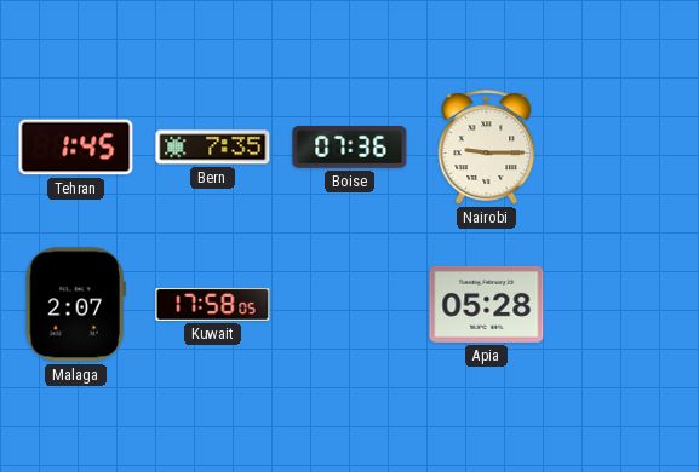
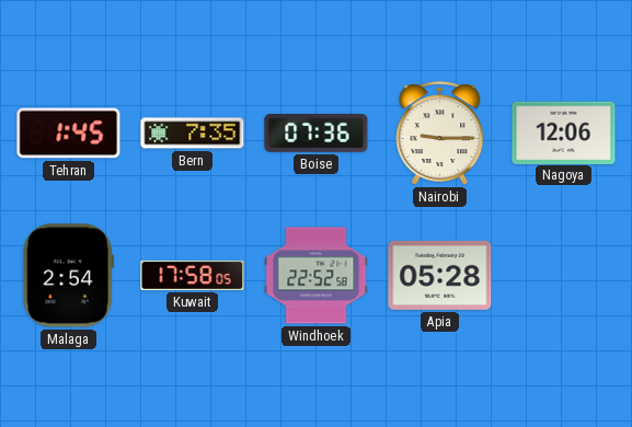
Nagoya: none -> 12:06 (564, 132)
Malaga: 2:07 -> 2:54 (68, 276)
Windhoek: none -> 22:52 (317, 276)
